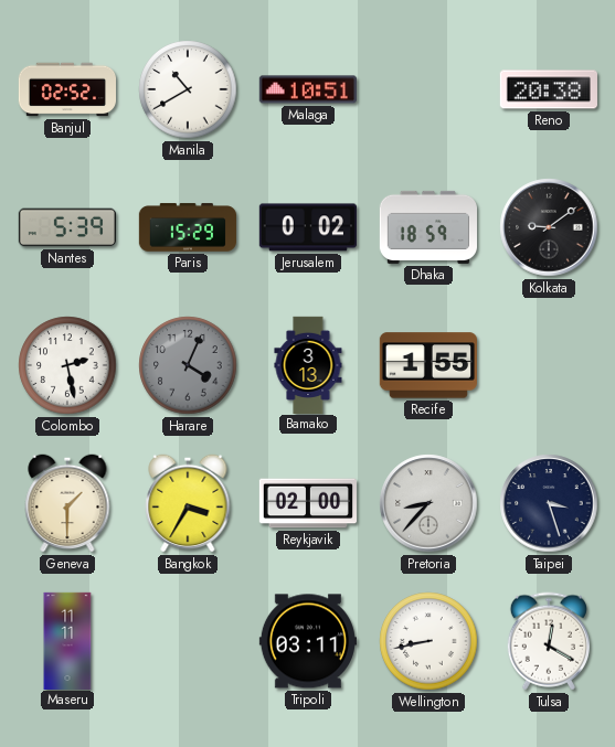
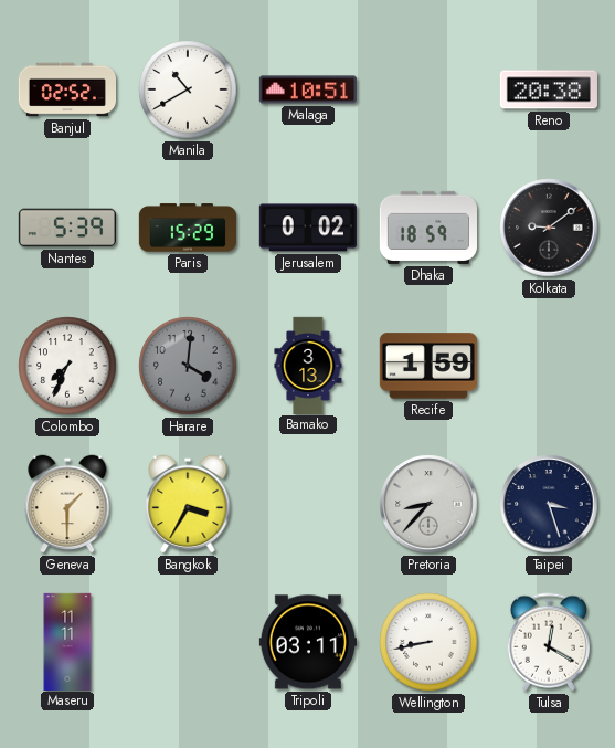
Colombo: 2:28 -> 7:34 (67, 366)
Harare: 4:04 -> 4:01 (188, 366)
Recife: 1:55 -> 1:59 (428, 366)
Reykjavik: 02:00 -> none (307, 503)
